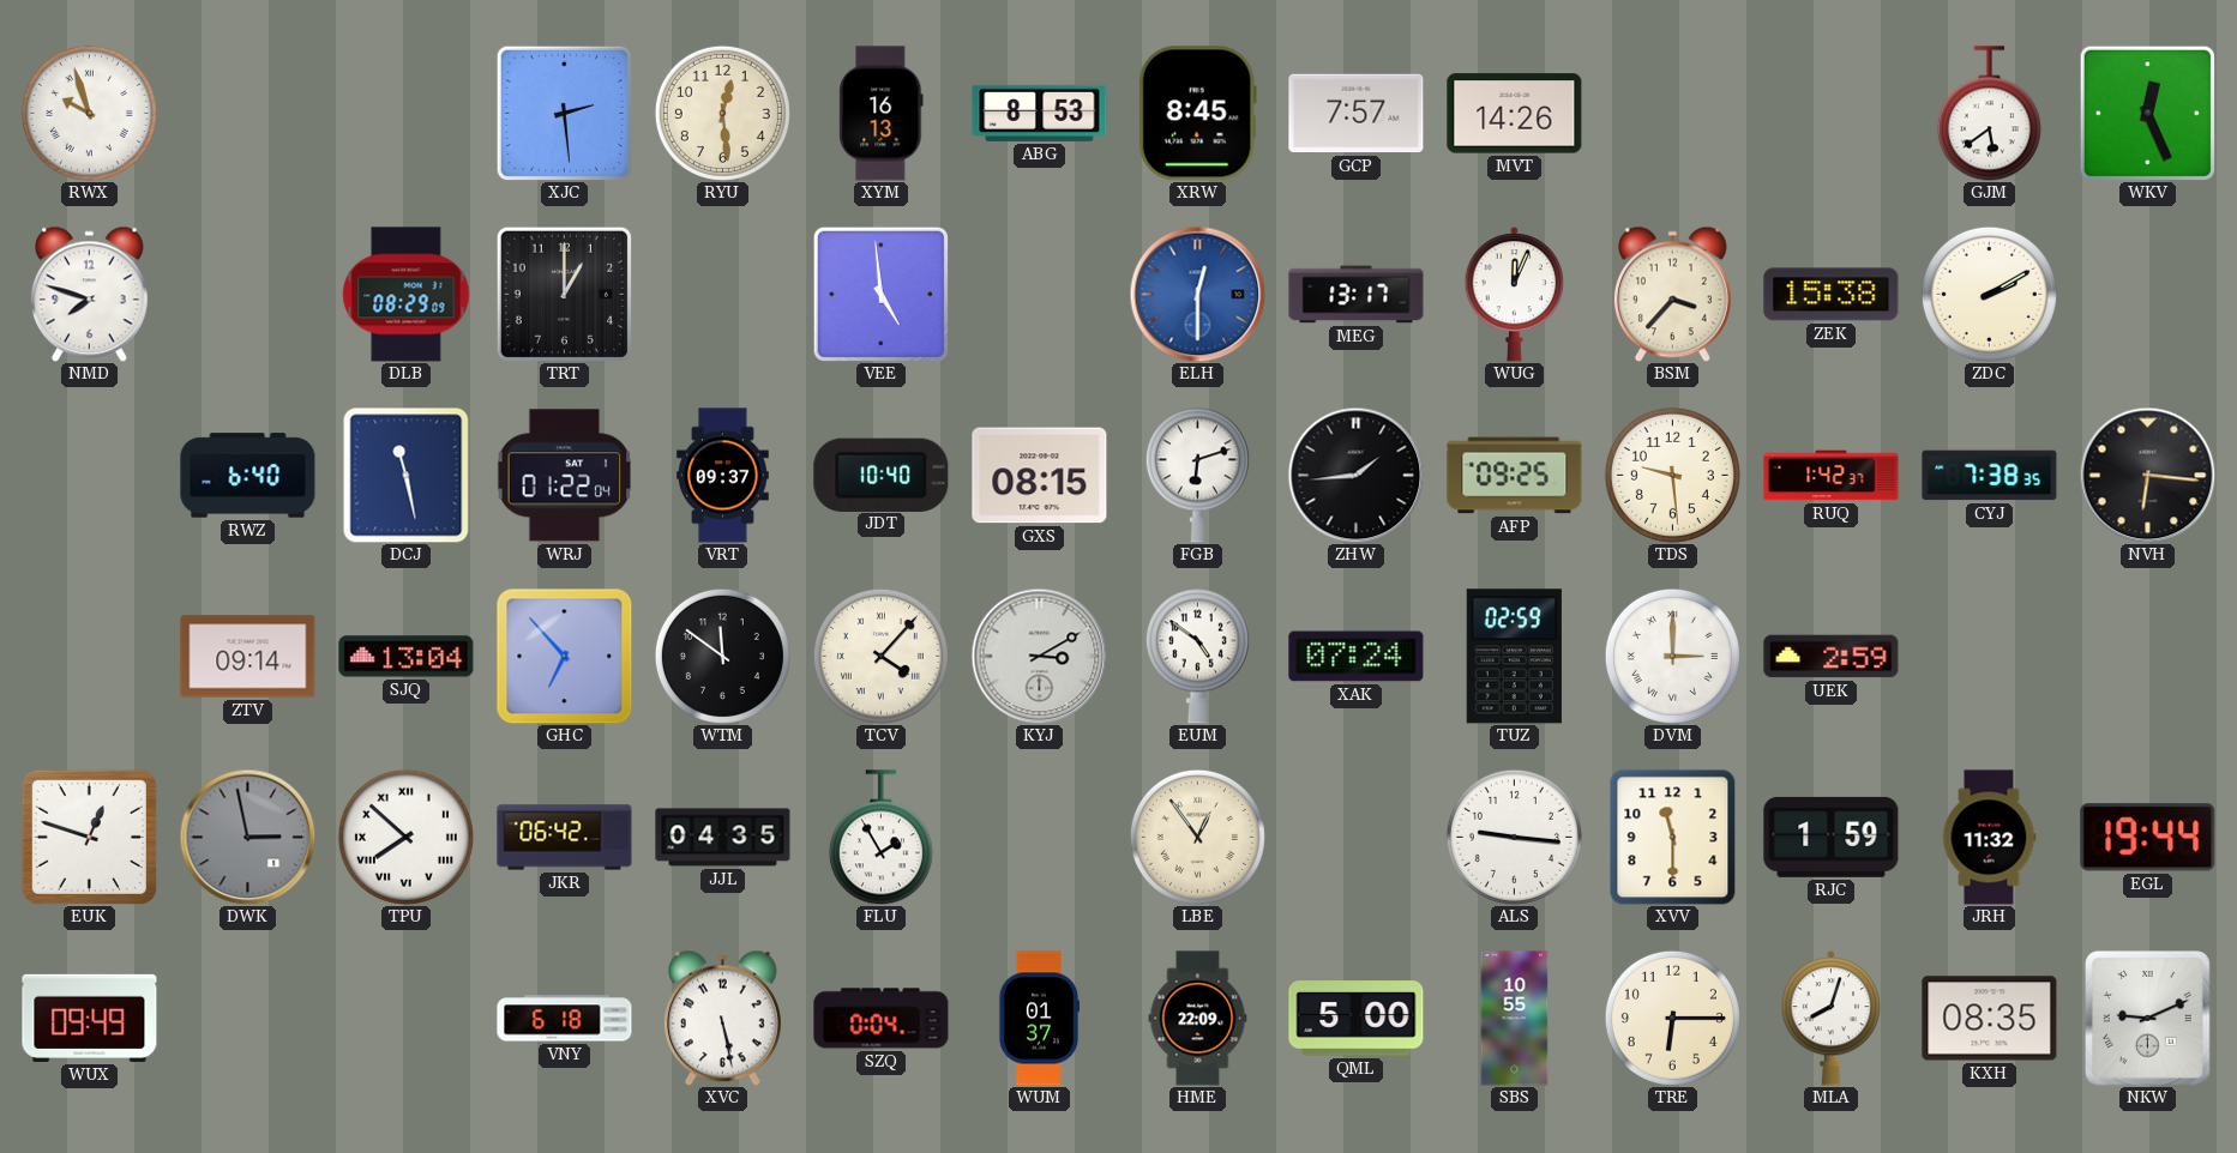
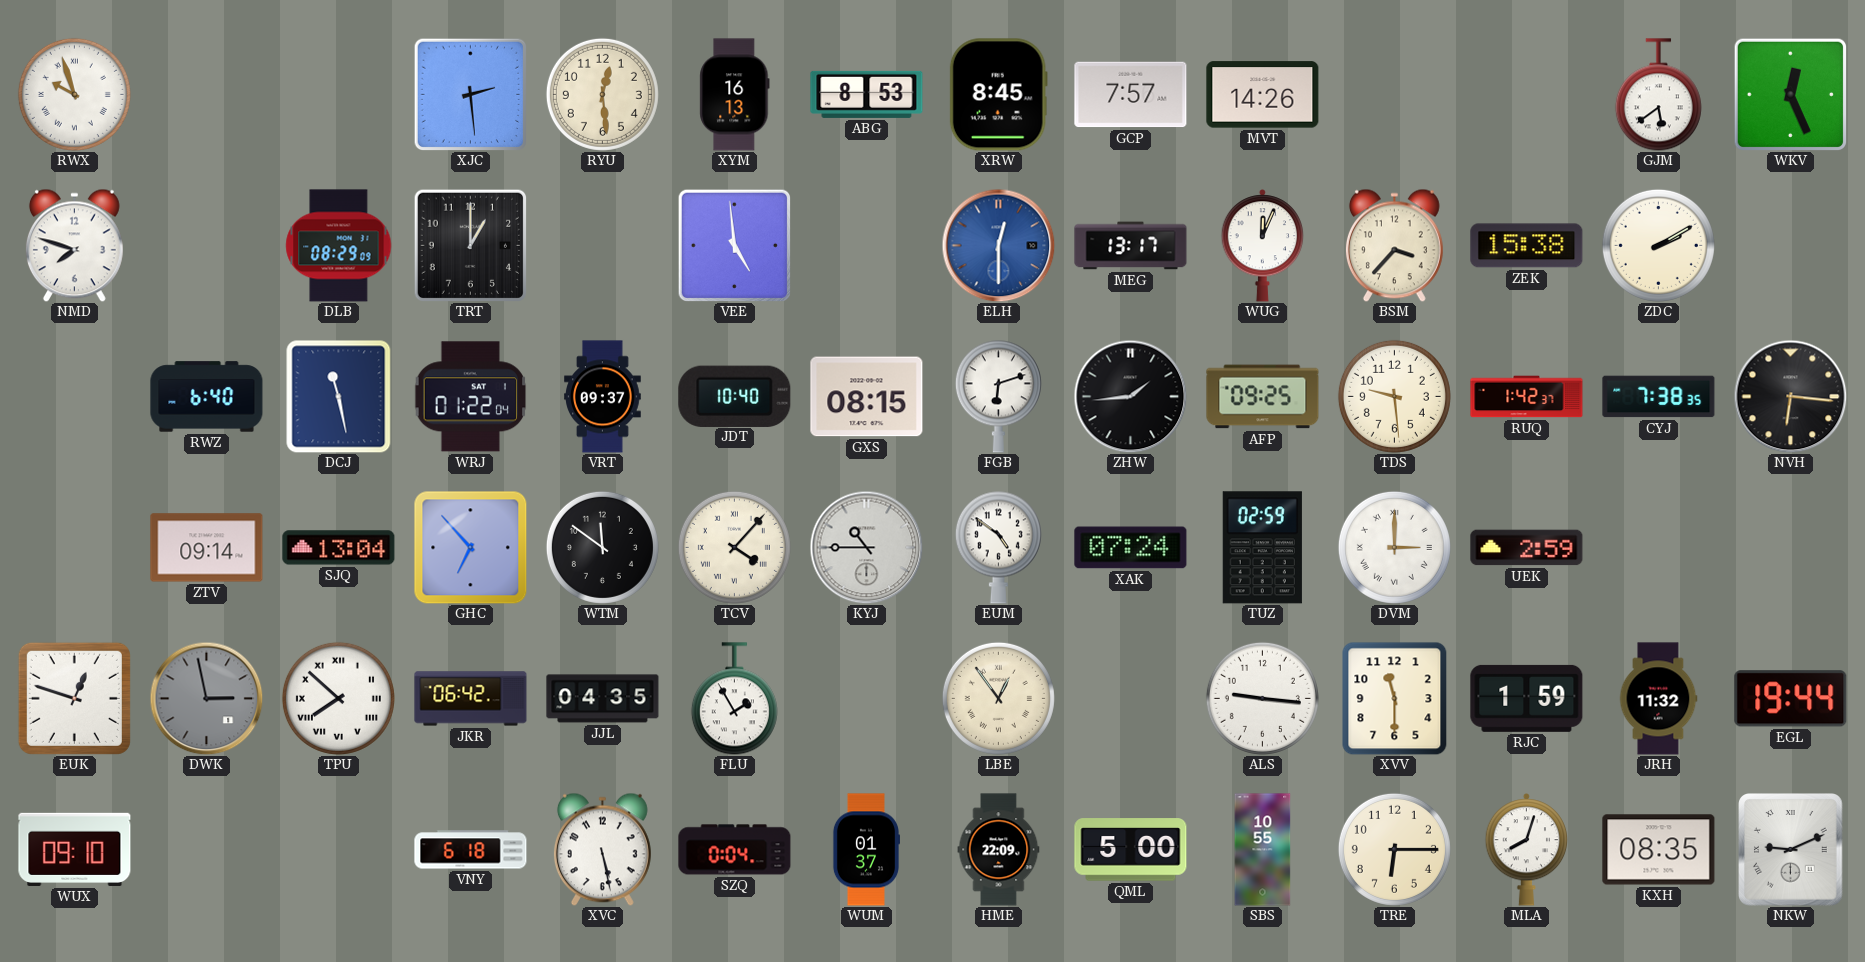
KYJ: 3:10 -> 10:45 (866, 547)
WUX: 09:49 -> 09:10 (75, 849)
